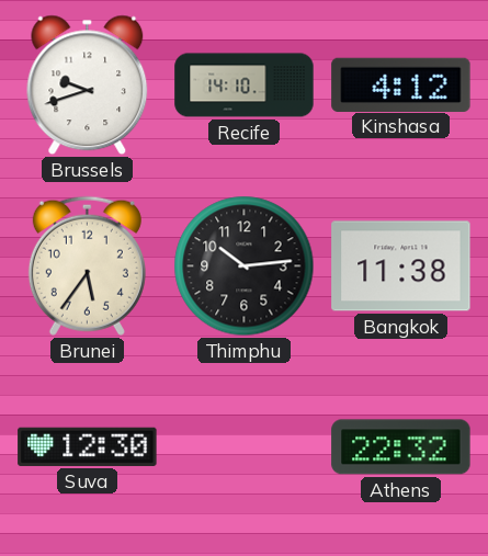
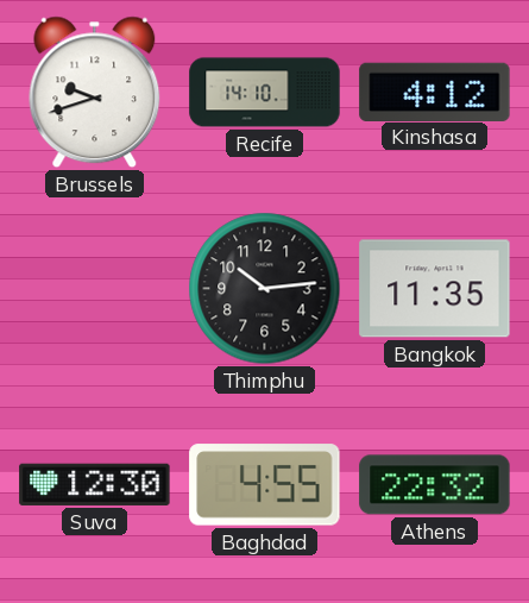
Brunei: 5:36 -> none (87, 265)
Bangkok: 11:38 -> 11:35 (435, 289)
Baghdad: none -> 4:55 (265, 485)
